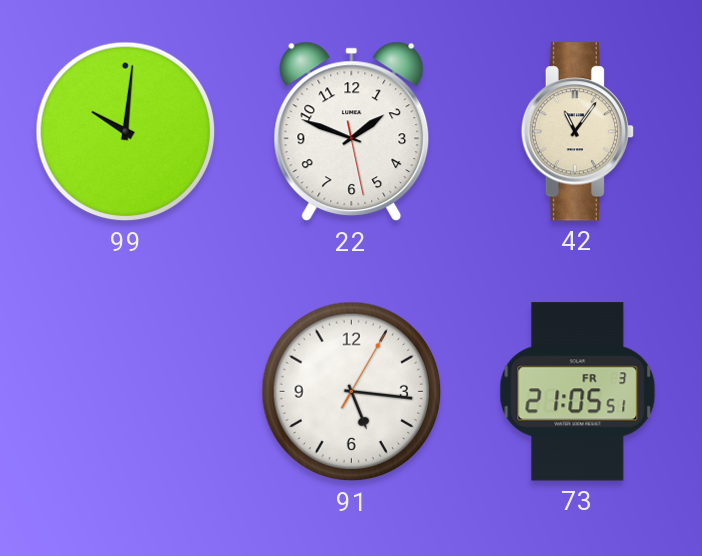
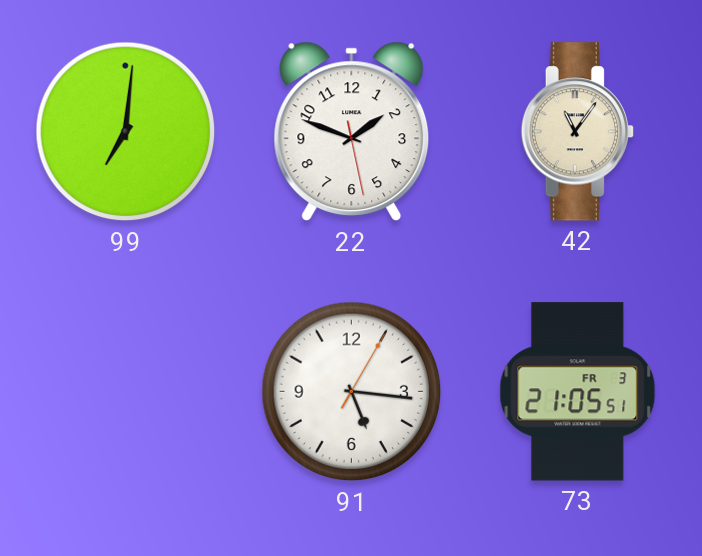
99: 10:01 -> 7:01 (126, 132)
